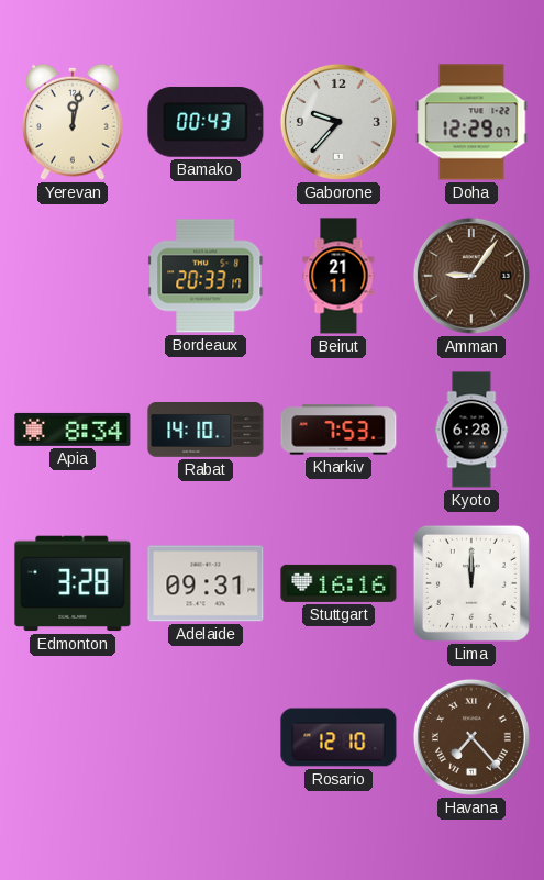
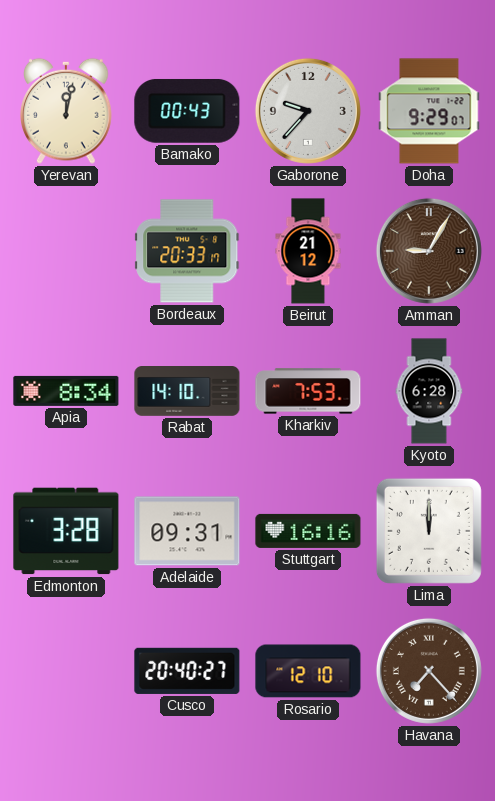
Doha: 12:29 -> 9:29 (429, 111)
Beirut: 21:11 -> 21:12 (308, 251)
Amman: 9:06 -> 9:05 (429, 251)
Cusco: none -> 20:40 (187, 671)
